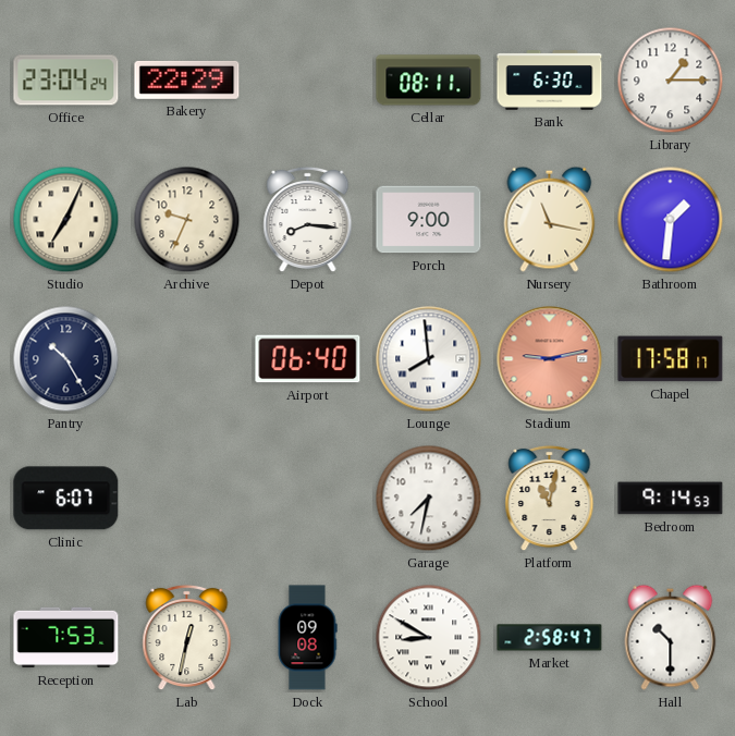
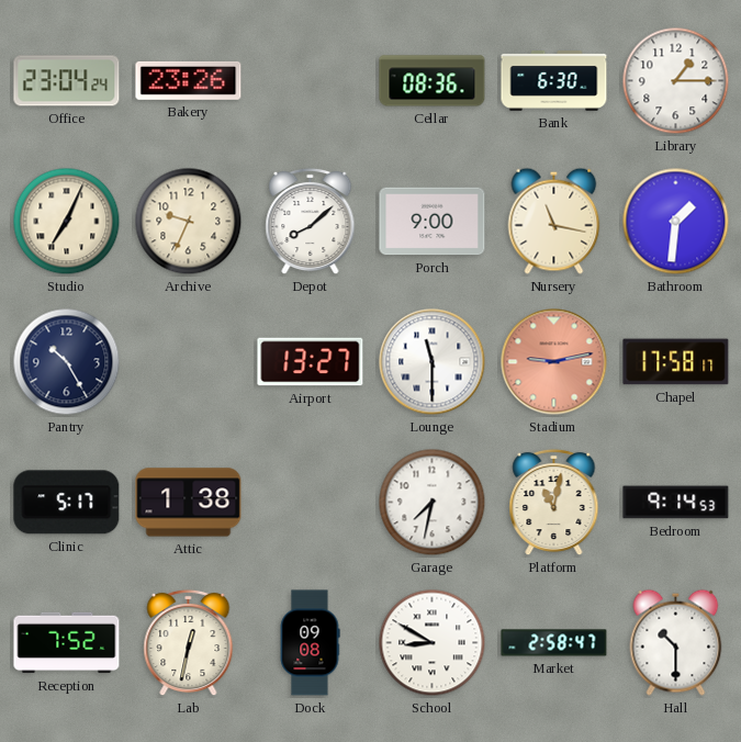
Bakery: 22:29 -> 23:26 (189, 80)
Cellar: 08:11 -> 08:36 (433, 81)
Depot: 8:16 -> 8:08 (311, 222)
Airport: 06:40 -> 13:27 (311, 362)
Lounge: 7:59 -> 11:30 (433, 362)
Clinic: 6:07 -> 5:17 (67, 503)
Attic: none -> 1:38 (189, 503)
Reception: 7:53 -> 7:52 (67, 643)
